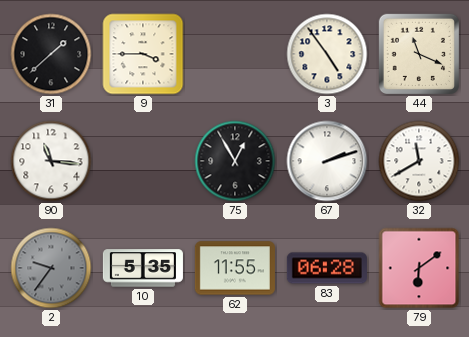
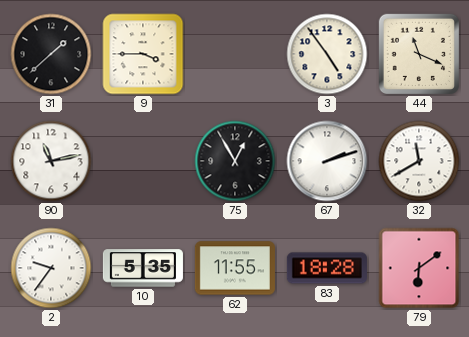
90: 11:16 -> 11:13 (51, 161)
2 dial: grey -> white (51, 268)
83: 06:28 -> 18:28 (327, 268)
